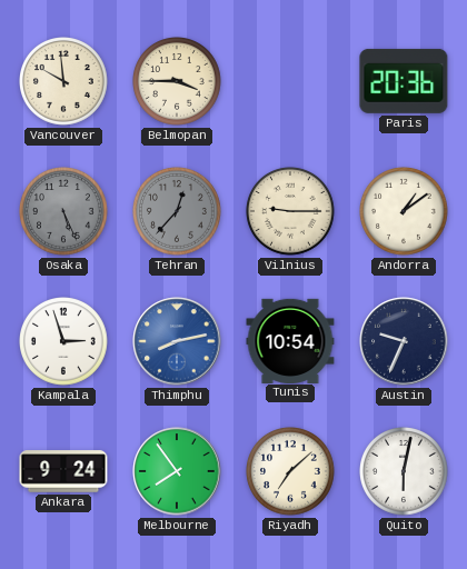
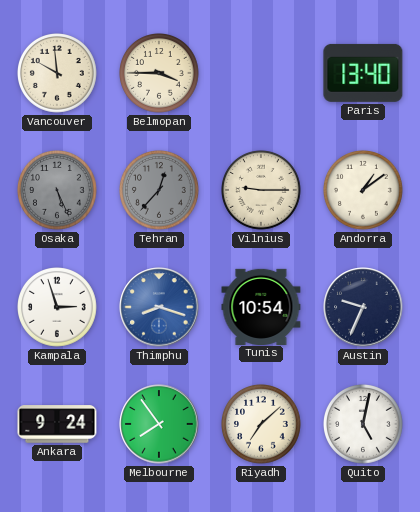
Paris: 20:36 -> 13:40 (363, 73)
Thimphu: 8:13 -> 8:18 (159, 307)
Quito: 6:02 -> 5:02 (364, 425)
